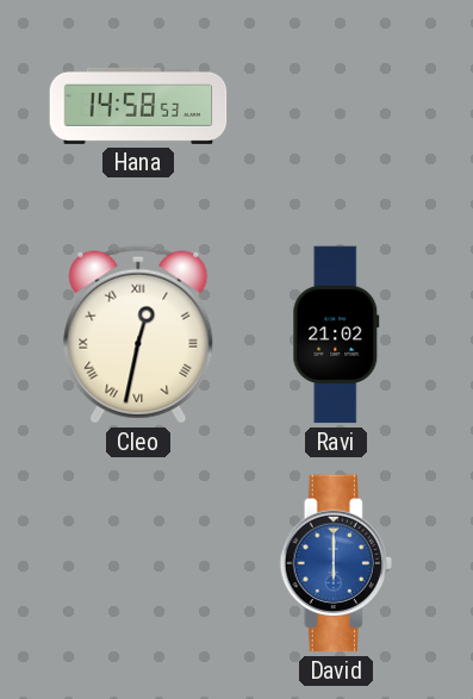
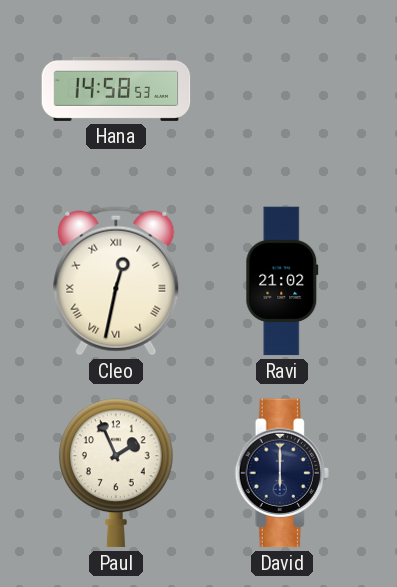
Paul: none -> 1:56 (116, 473)
David dial: blue -> navy (282, 473)
